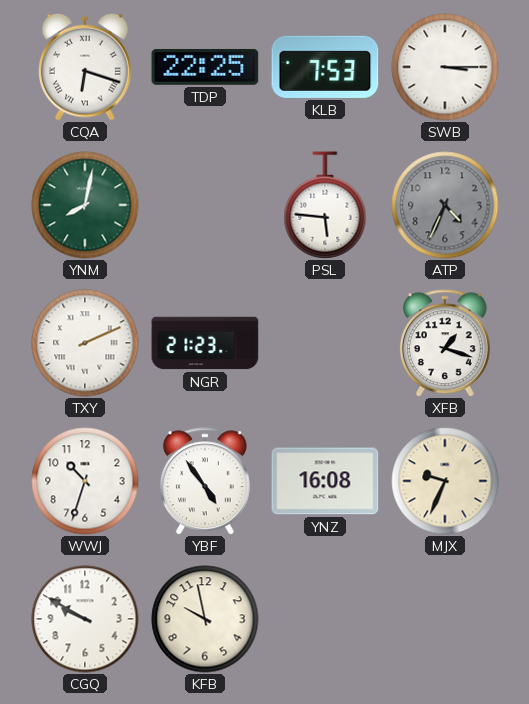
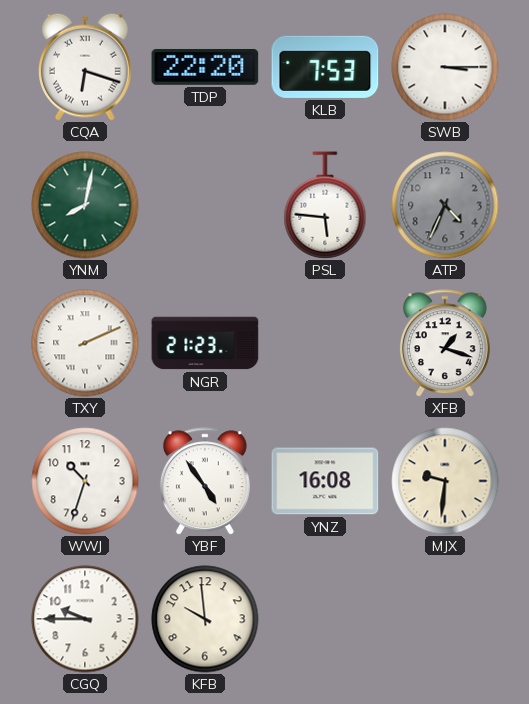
TDP: 22:25 -> 22:20 (205, 67)
MJX: 9:34 -> 9:31 (445, 481)
CGQ: 9:50 -> 9:45 (85, 619)
KFB: 9:58 -> 9:59 (205, 619)
